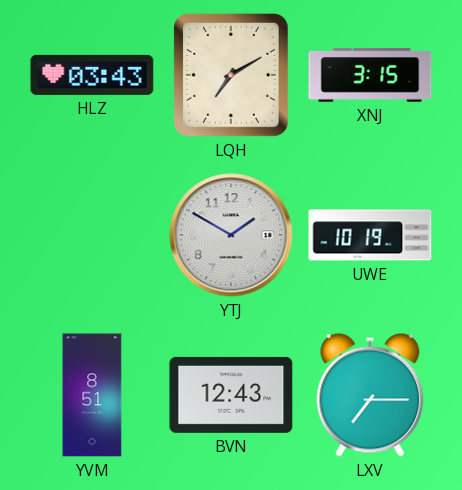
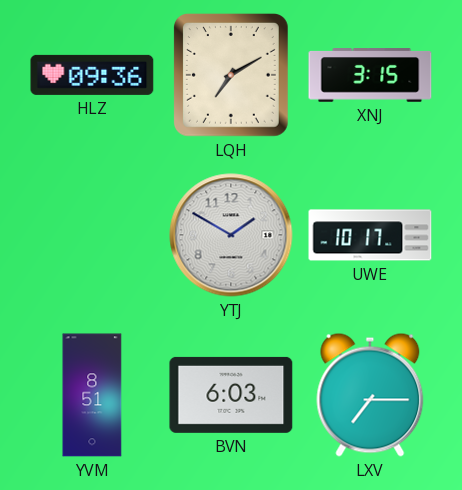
HLZ: 03:43 -> 09:36 (92, 75)
UWE: 10:19 -> 10:17 (370, 235)
BVN: 12:43 -> 6:03 (231, 395)
